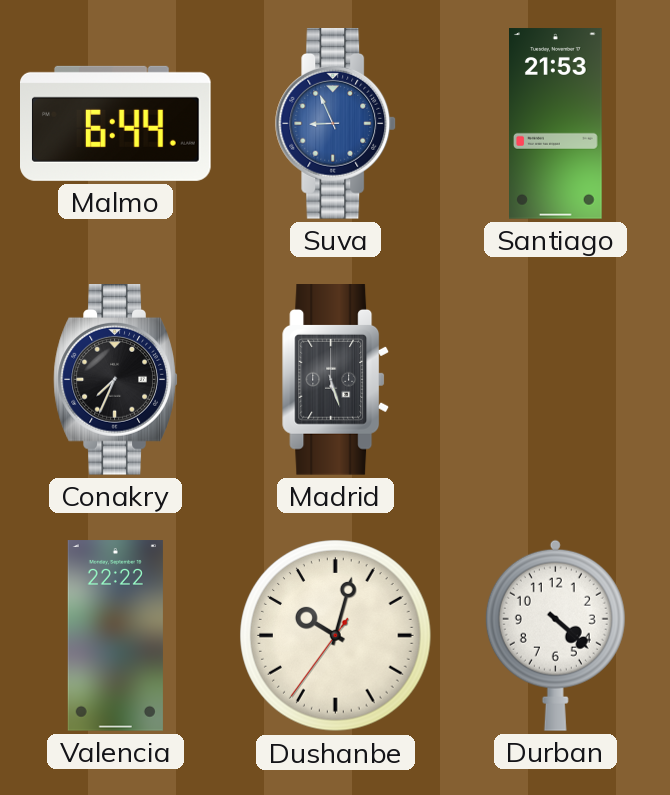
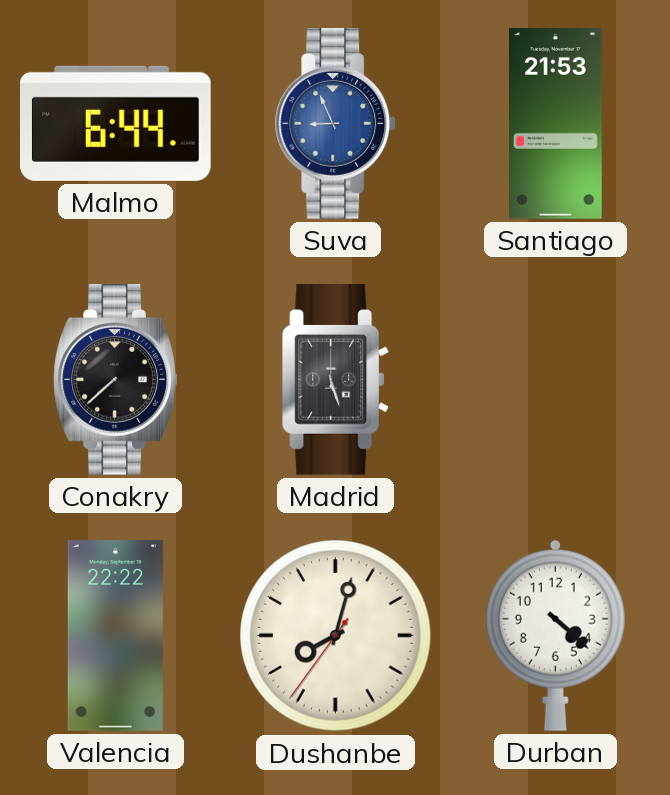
Conakry: 7:34 -> 7:38 (116, 380)
Dushanbe: 10:02 -> 8:02 (336, 636)
